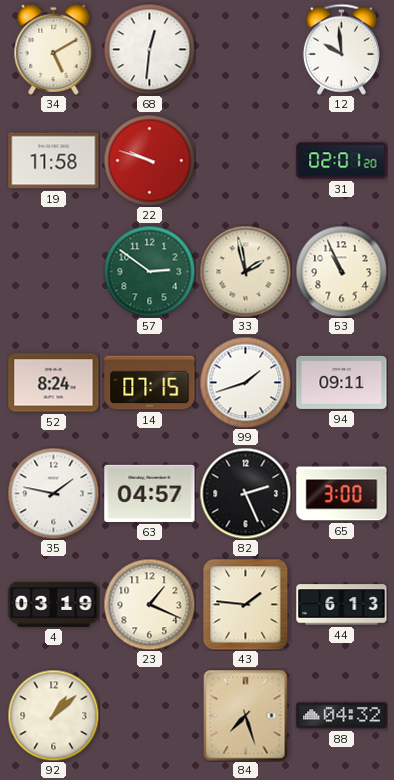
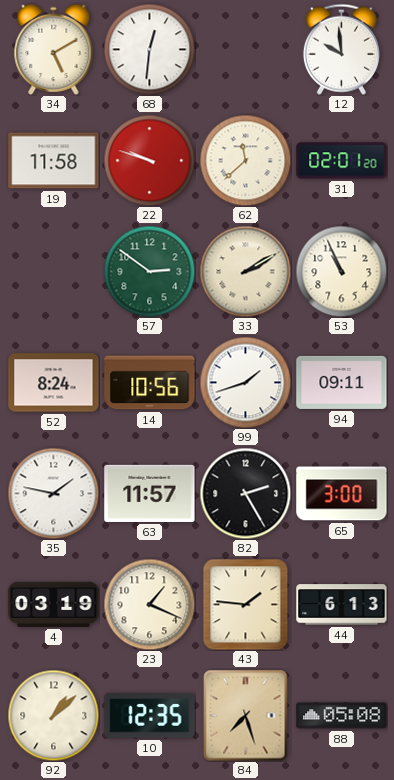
62: none -> 11:38 (245, 160)
33: 1:58 -> 2:10 (245, 271)
14: 07:15 -> 10:56 (150, 383)
63: 04:57 -> 11:57 (150, 493)
82: 2:26 -> 2:25 (245, 493)
10: none -> 12:35 (150, 716)
88: 04:32 -> 05:08 (342, 716)
